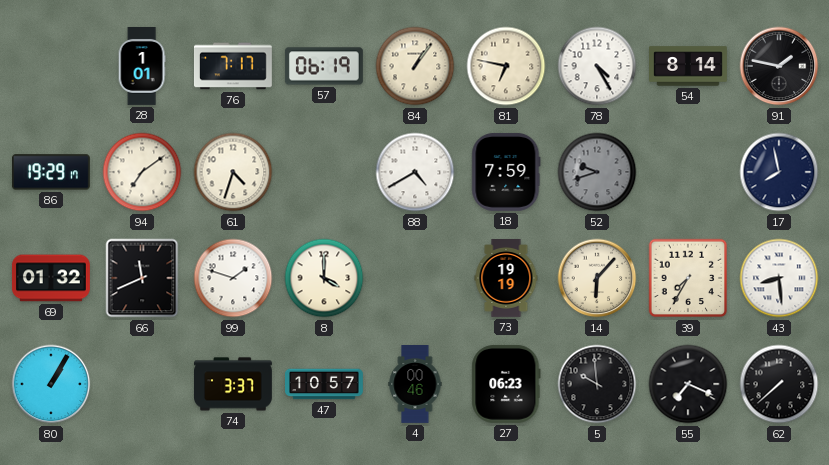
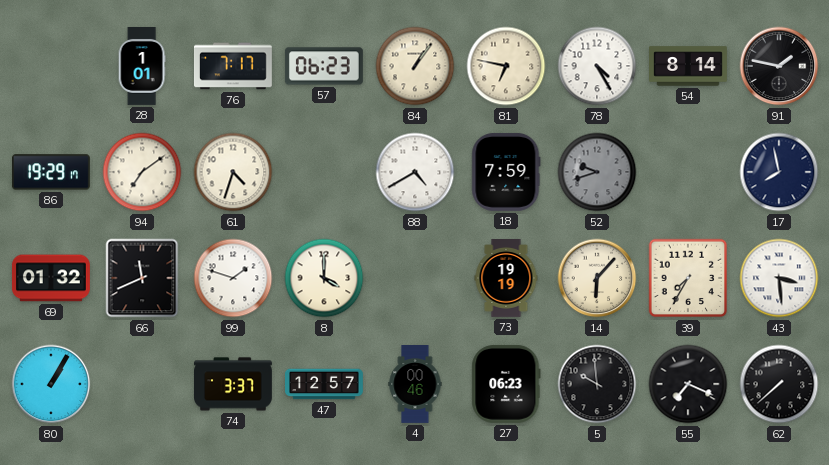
57: 06:19 -> 06:23 (324, 66)
43: 8:29 -> 3:29 (779, 278)
47: 10:57 -> 12:57 (325, 384)
